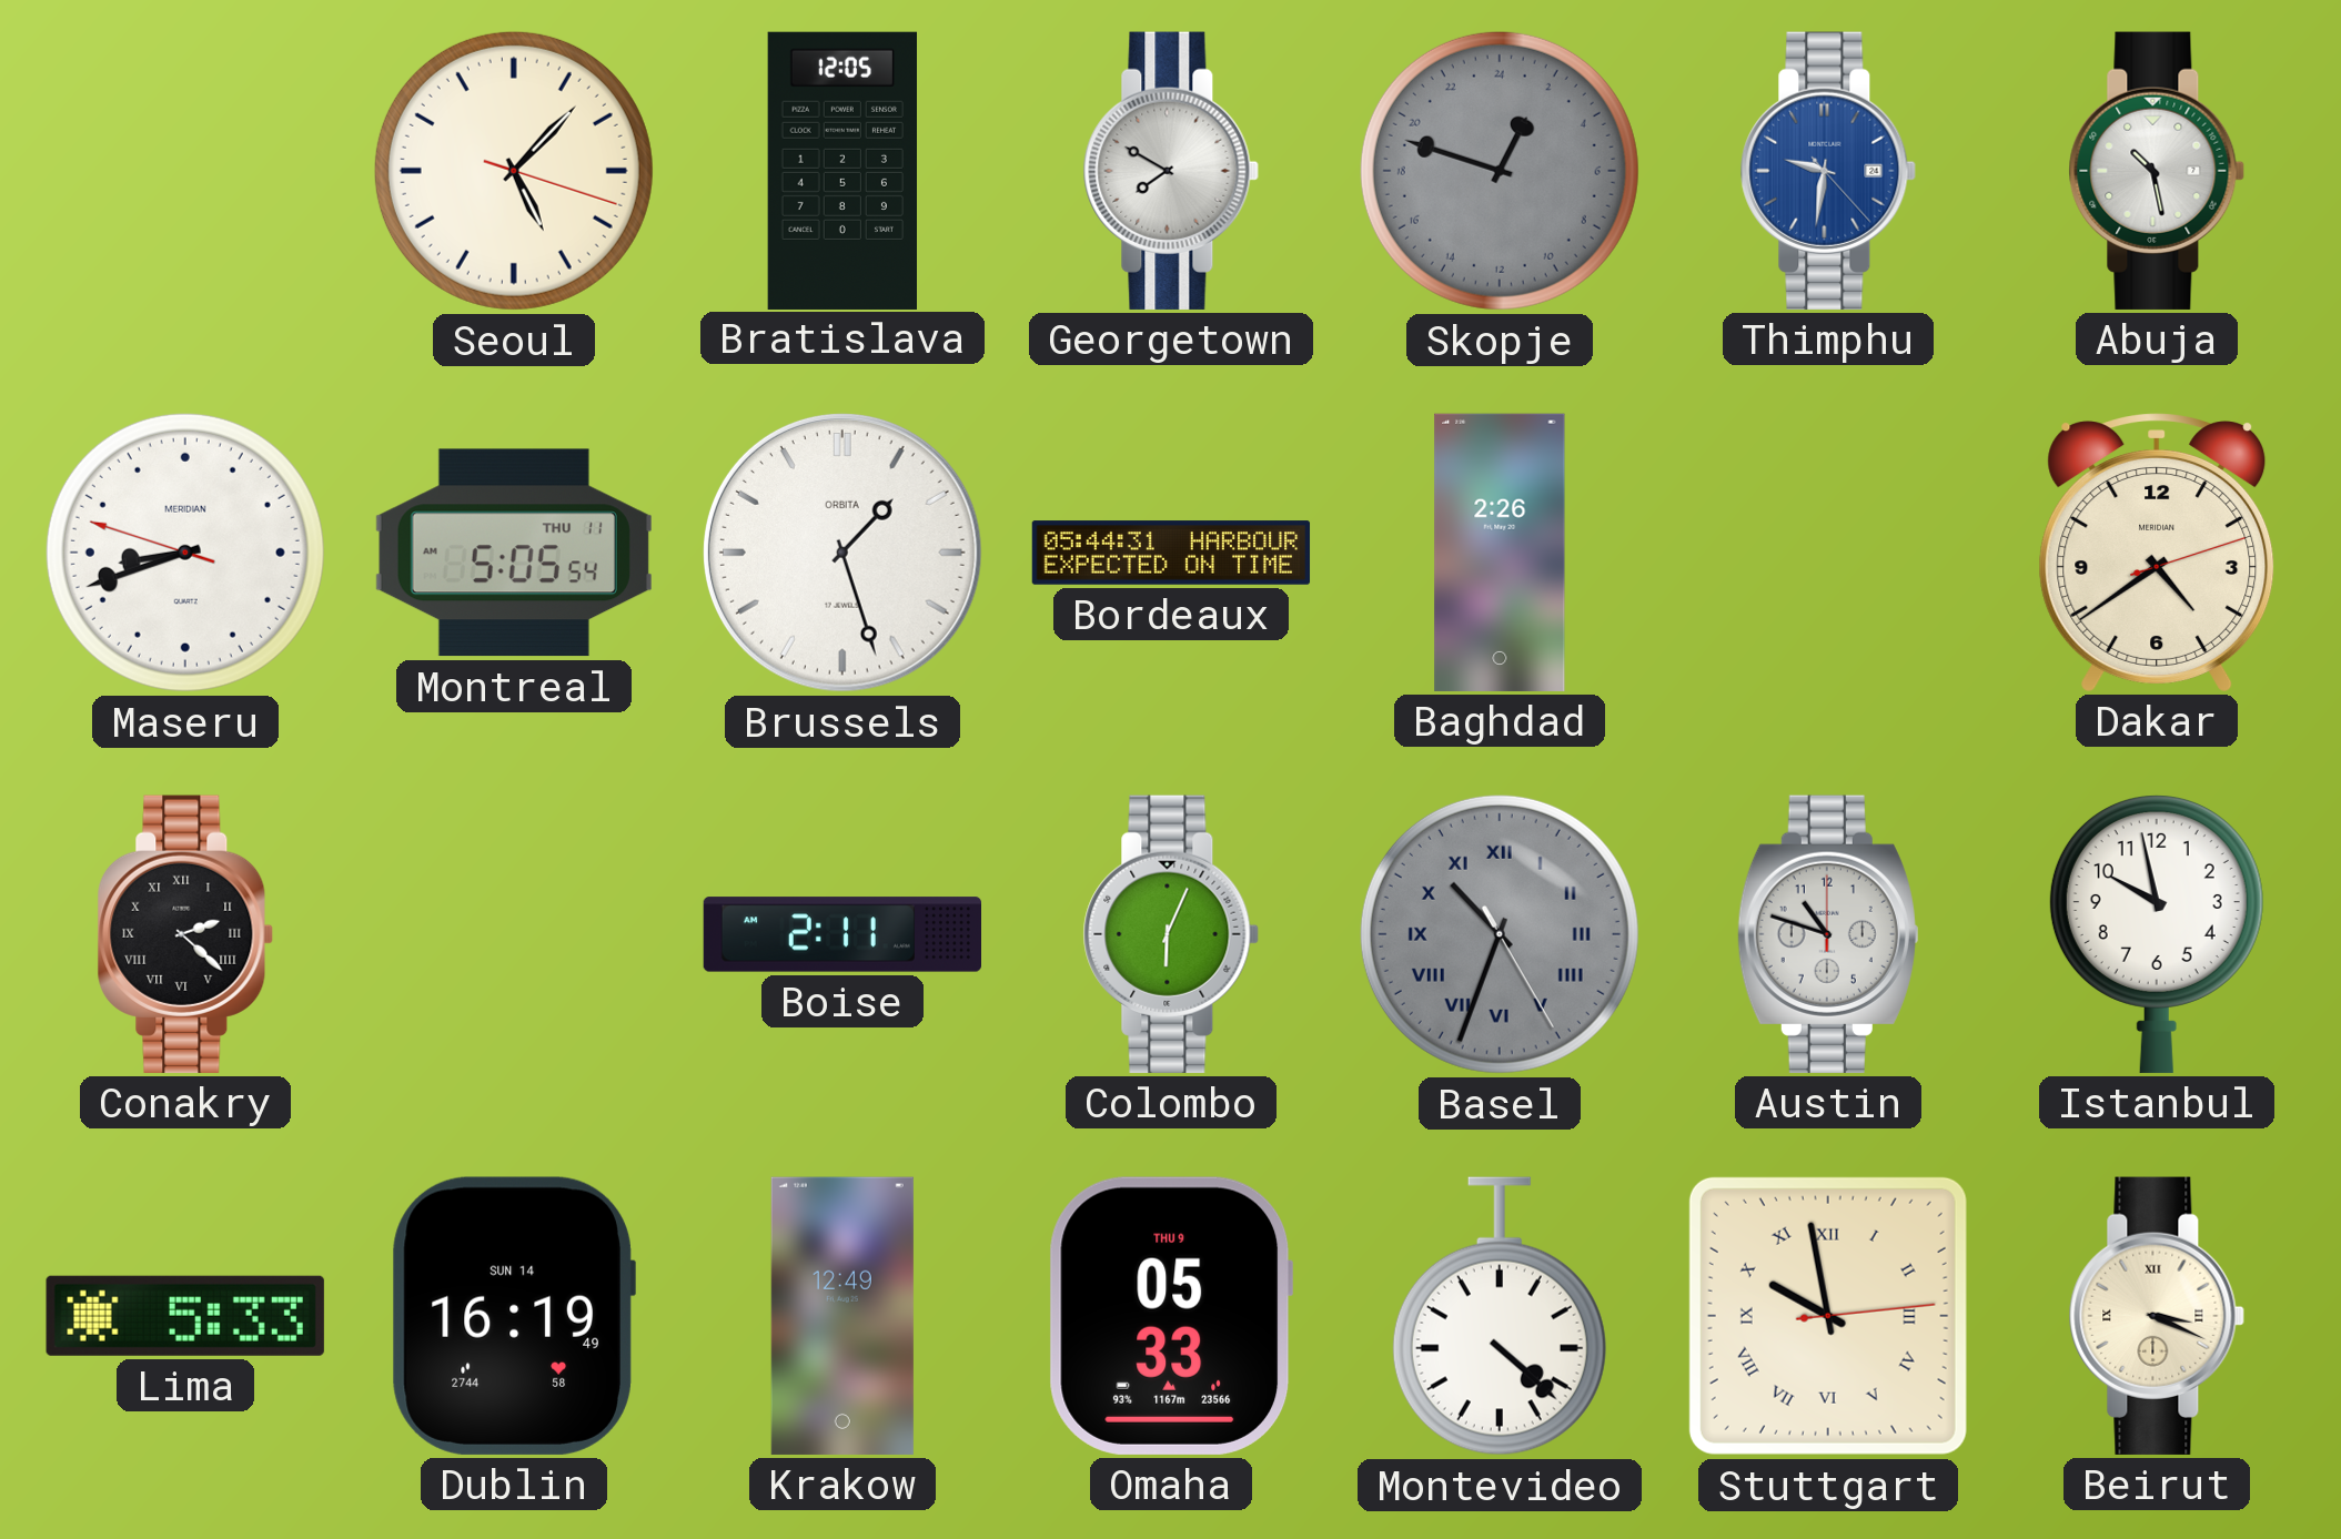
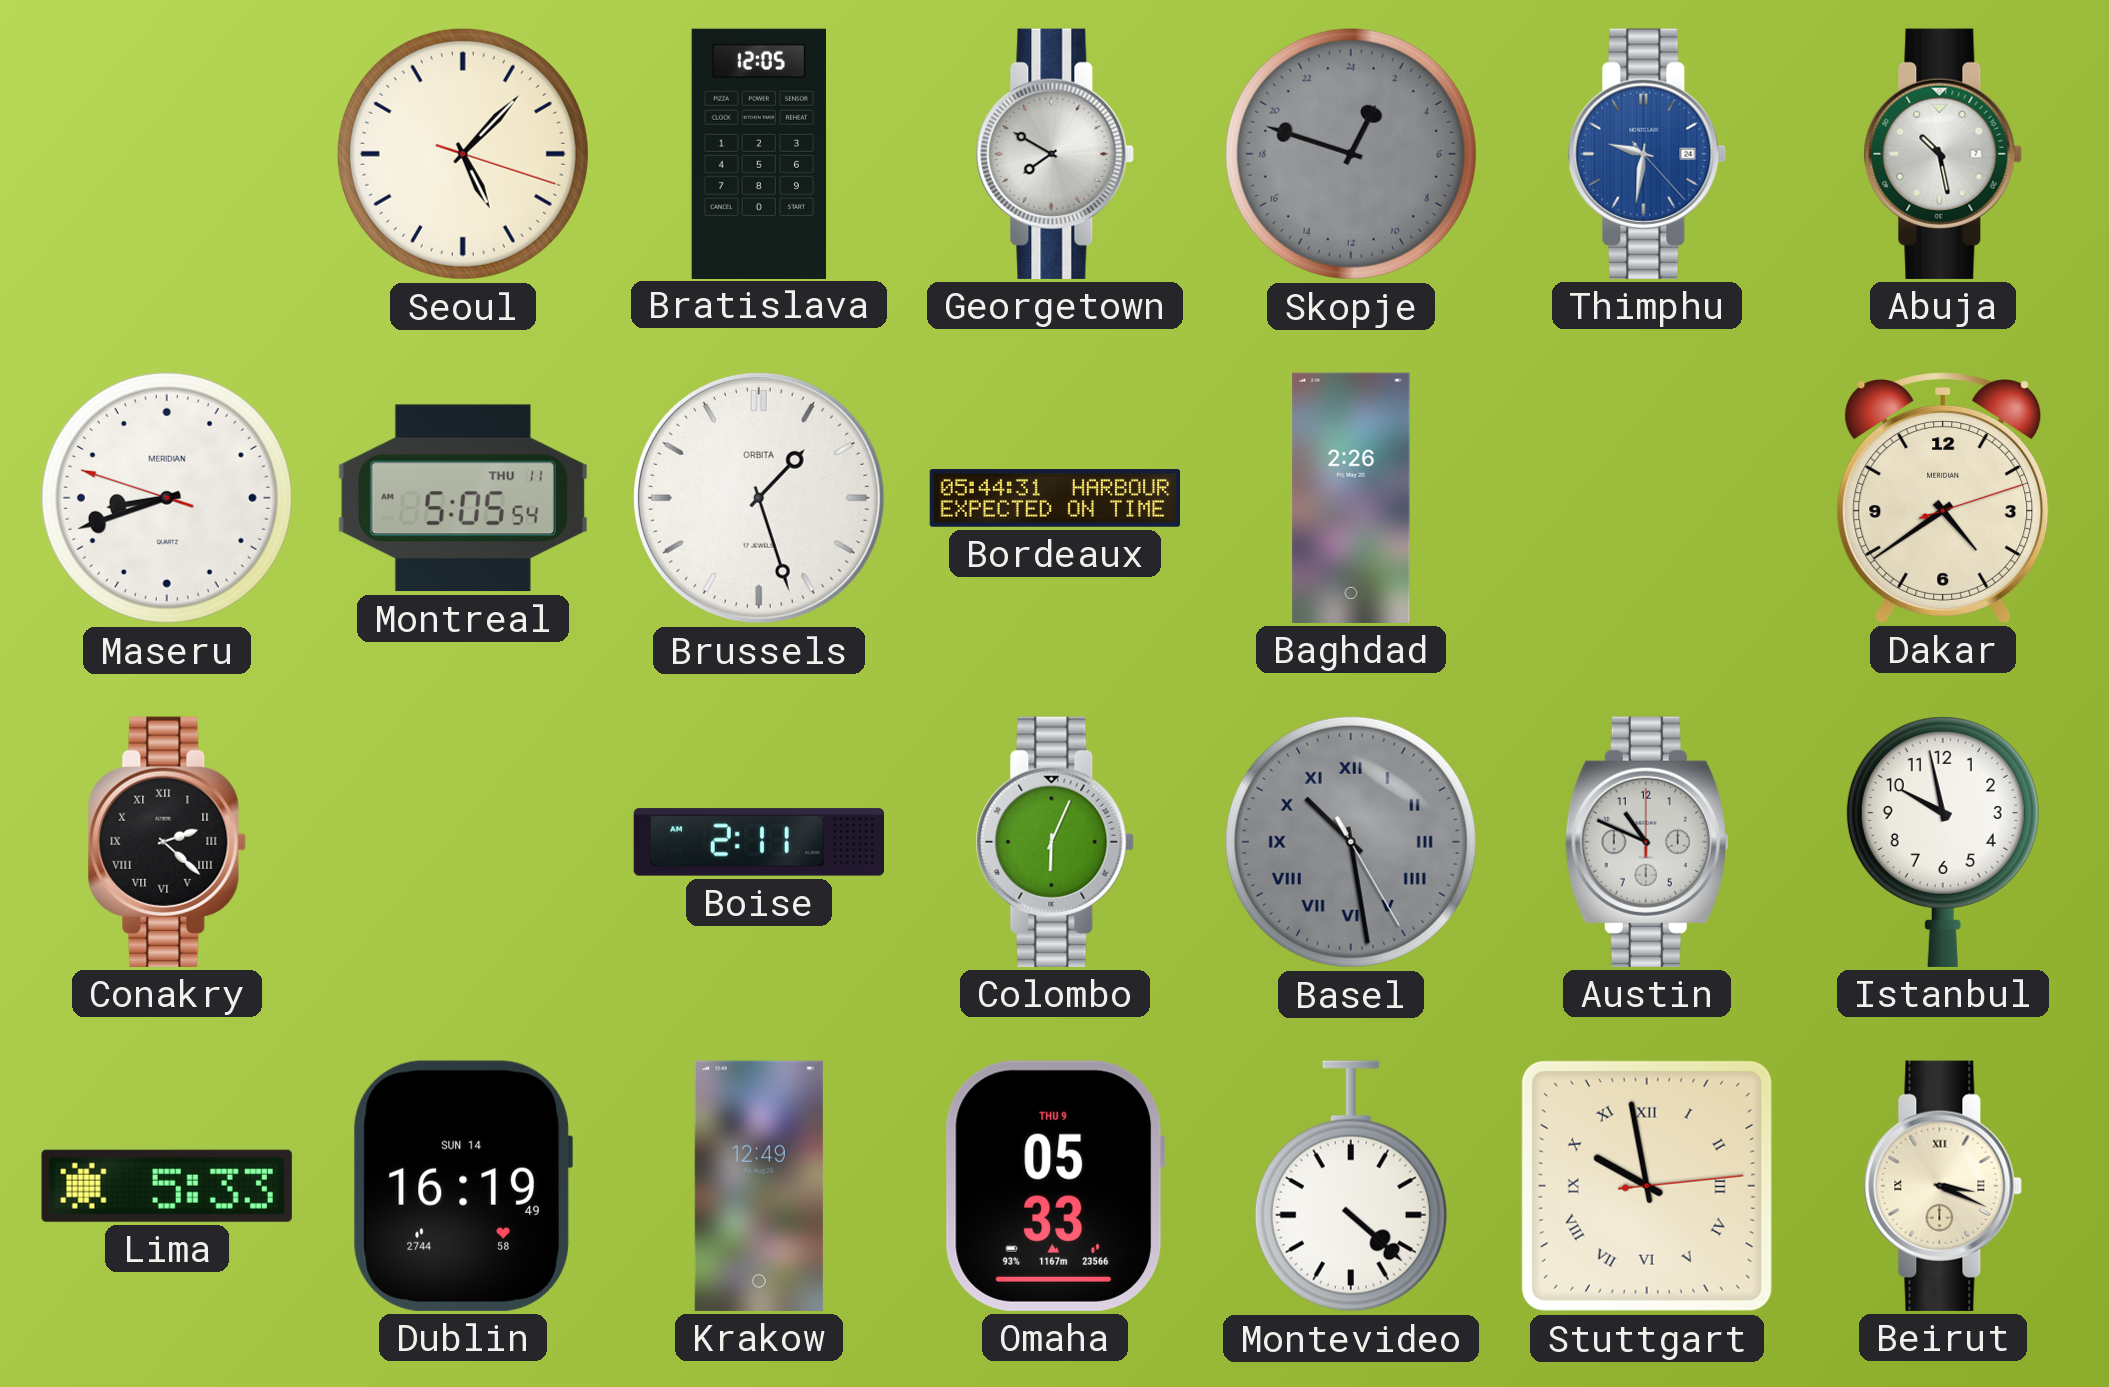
Basel: 10:33 -> 10:28 (1351, 842)
Austin: 10:48 -> 10:49 (1647, 842)
